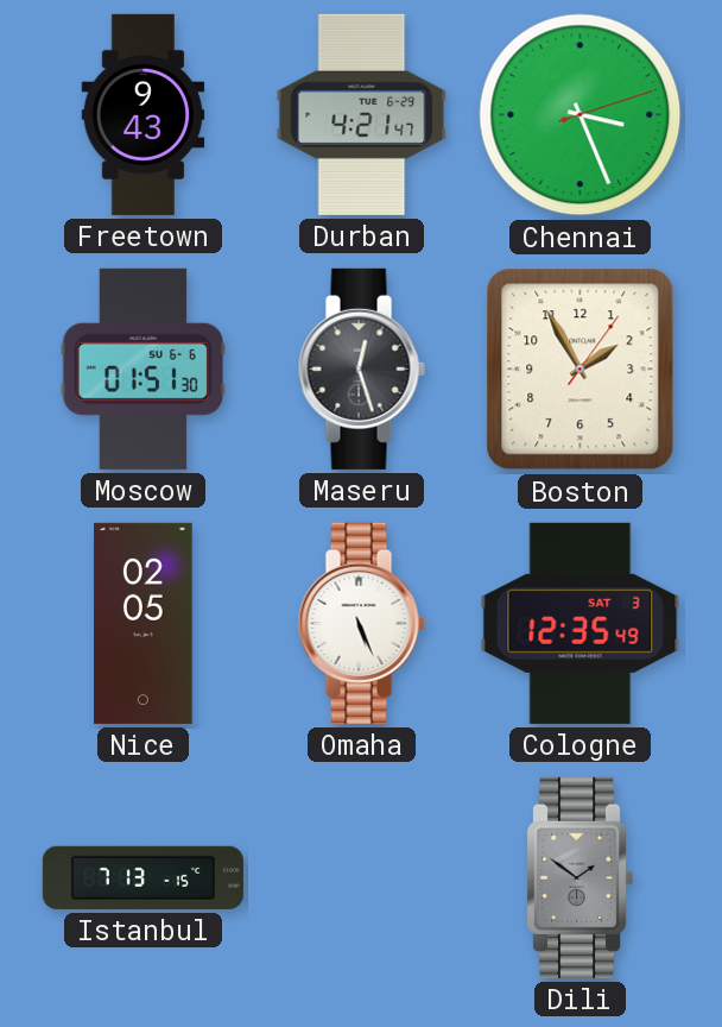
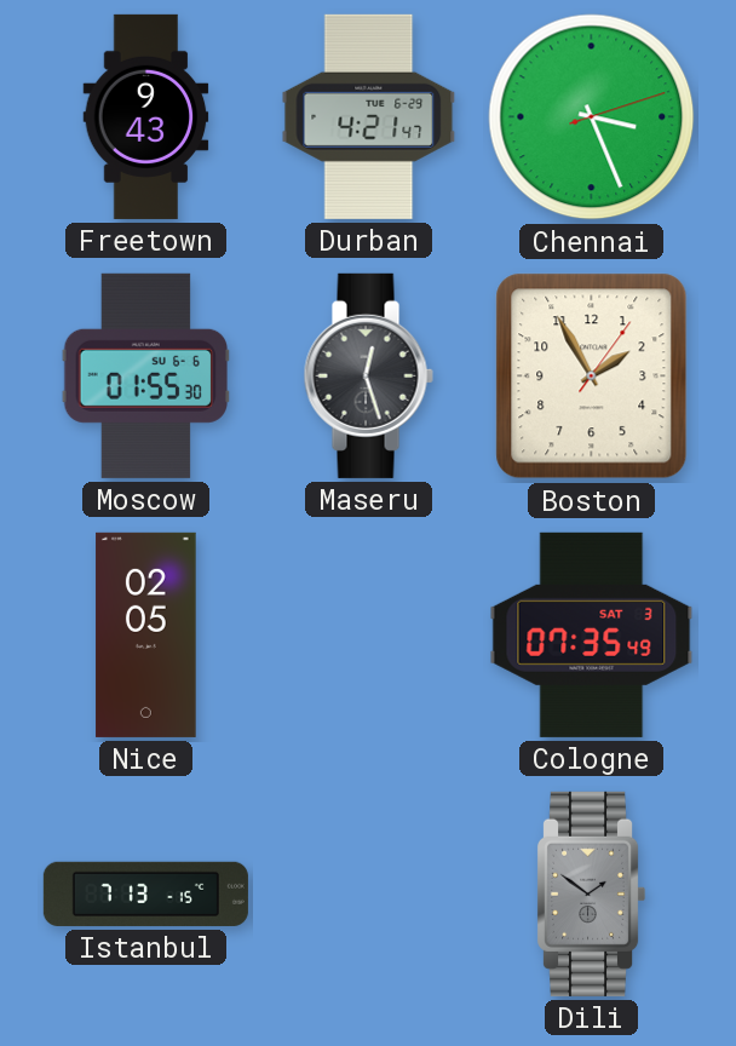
Moscow: 01:51 -> 01:55 (145, 375)
Omaha: 5:26 -> none (361, 623)
Cologne: 12:35 -> 07:35 (592, 634)
